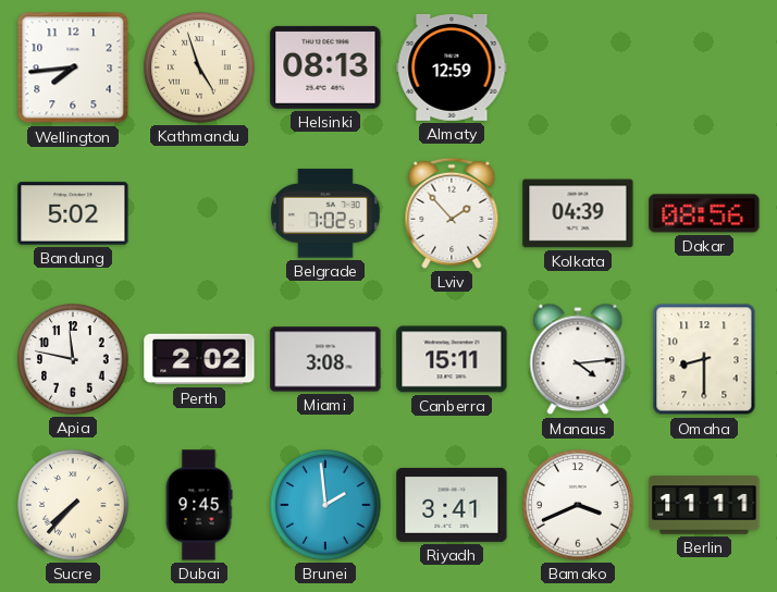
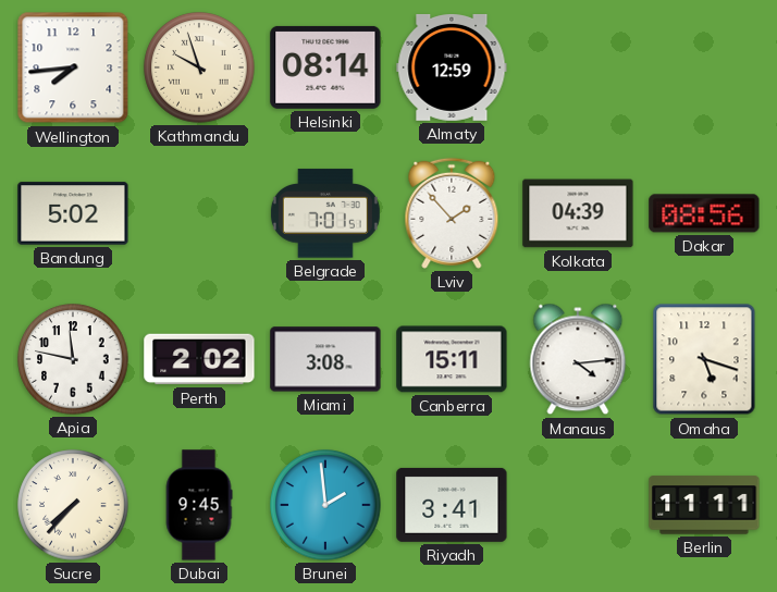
Kathmandu: 4:57 -> 9:57 (199, 67)
Helsinki: 08:13 -> 08:14 (325, 67)
Belgrade: 7:02 -> 7:01 (325, 213)
Omaha: 8:30 -> 5:18 (704, 359)
Bamako: 3:41 -> none (578, 505)
